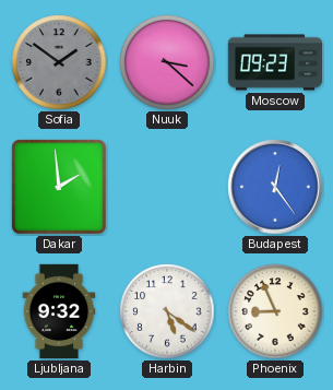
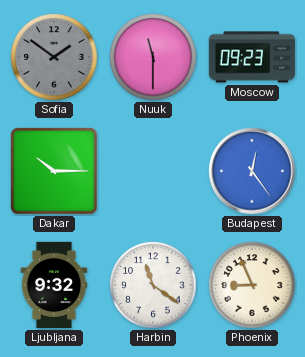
Nuuk: 3:22 -> 11:30 (153, 57)
Dakar: 1:59 -> 10:15 (54, 171)
Harbin: 5:21 -> 11:21 (153, 285)
